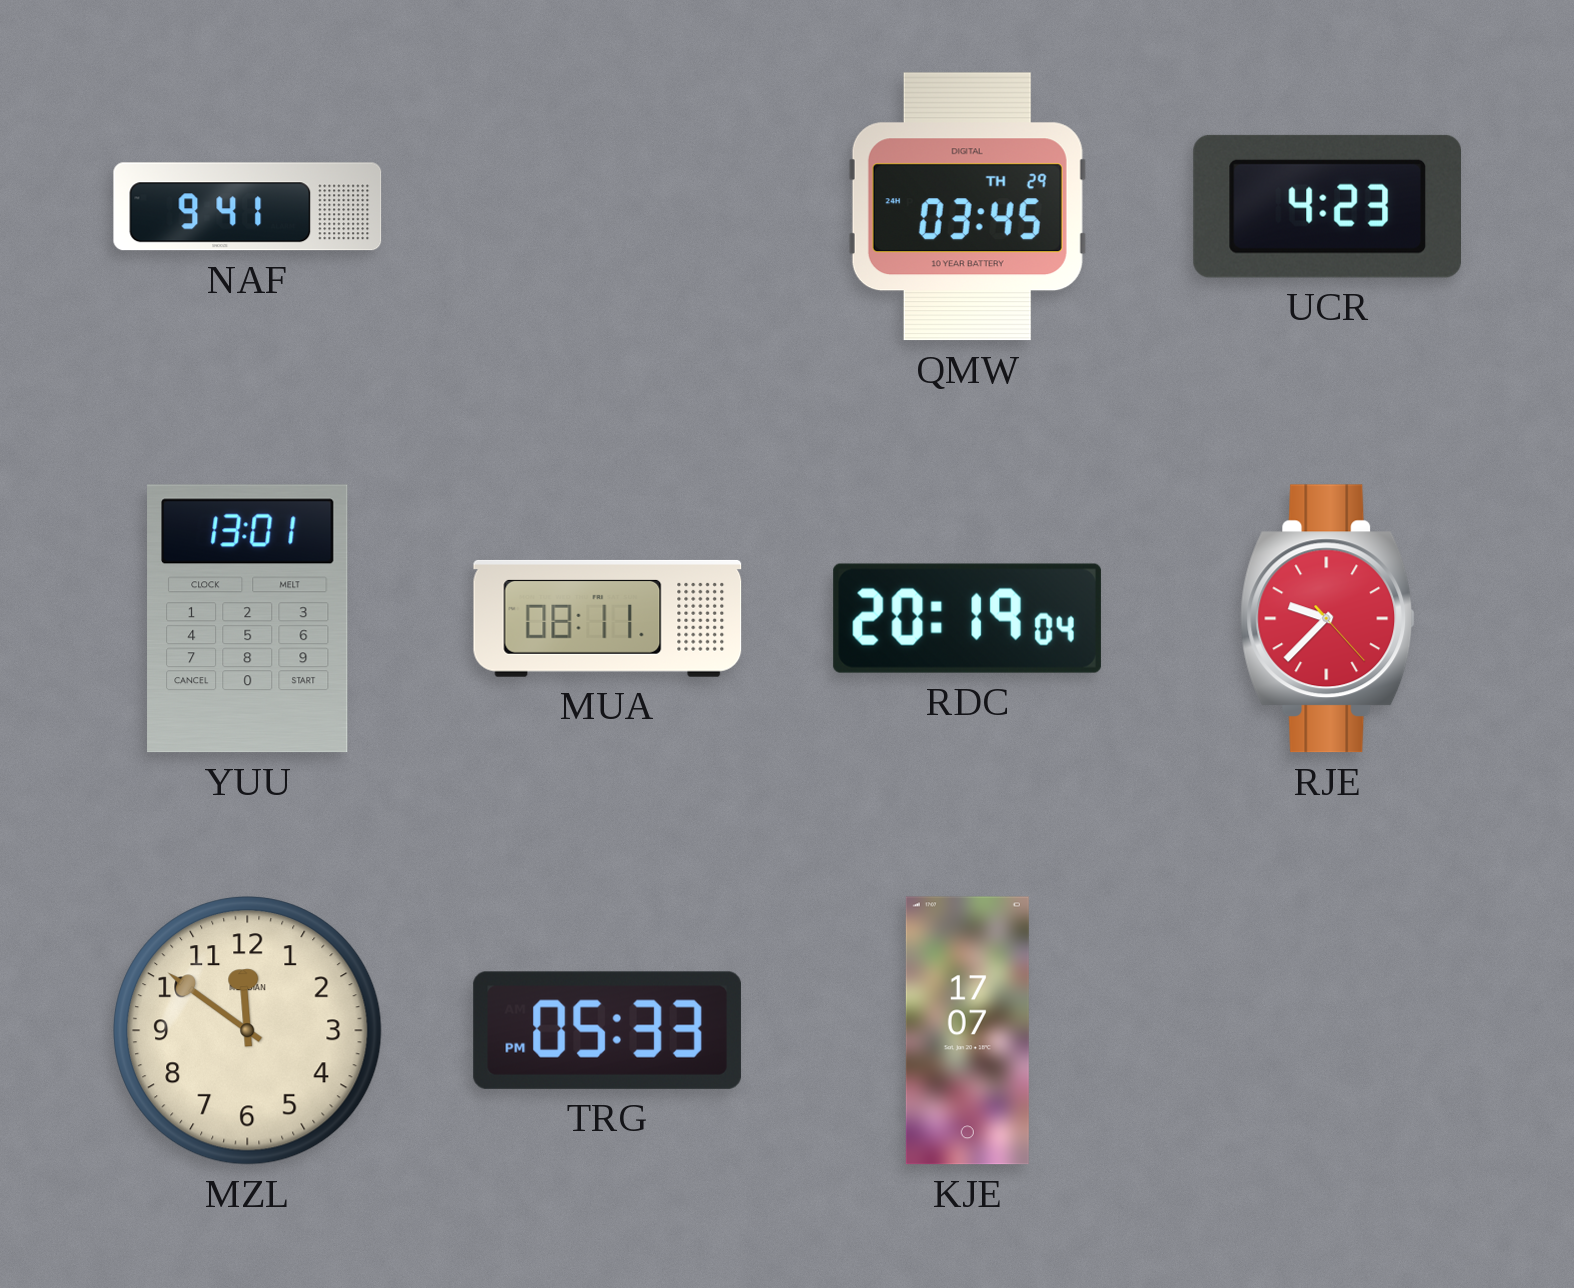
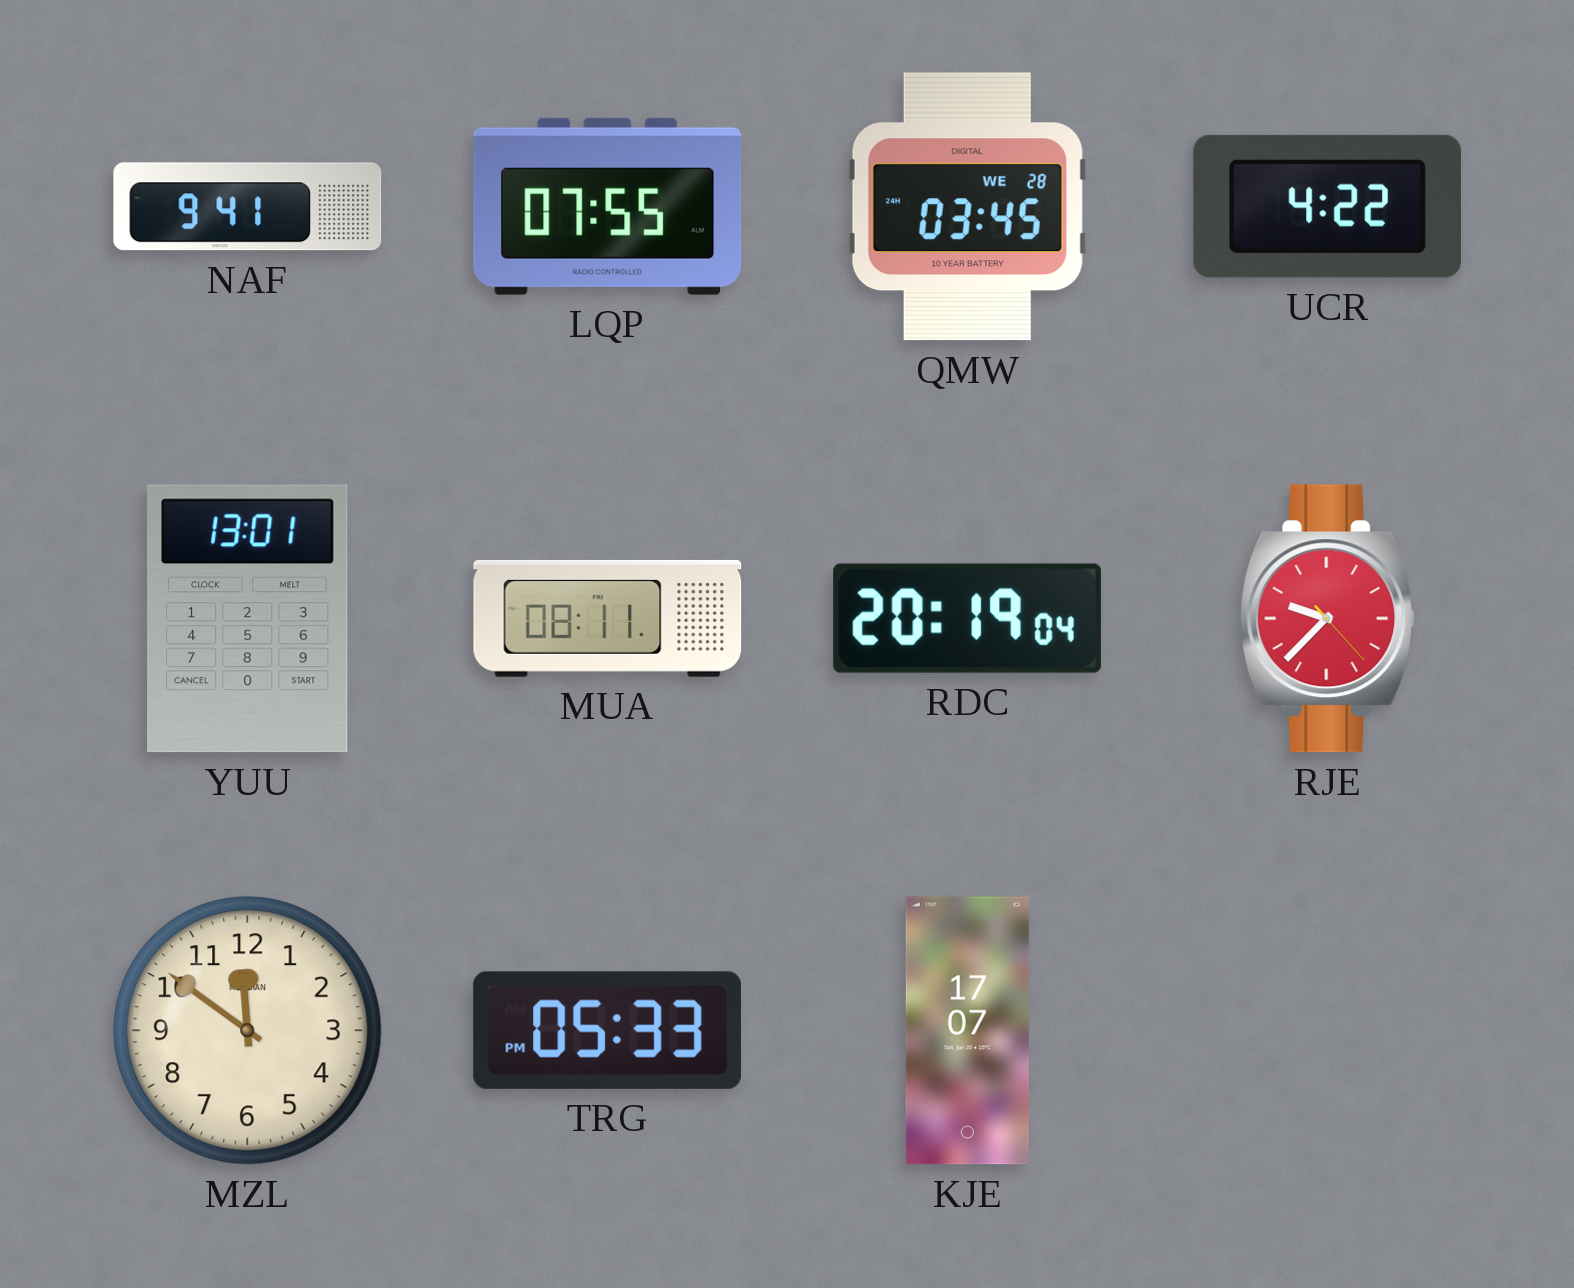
LQP: none -> 07:55 (608, 206)
QMW date: TH 29 -> WE 28 (967, 207)
UCR: 4:23 -> 4:22 (1327, 206)
